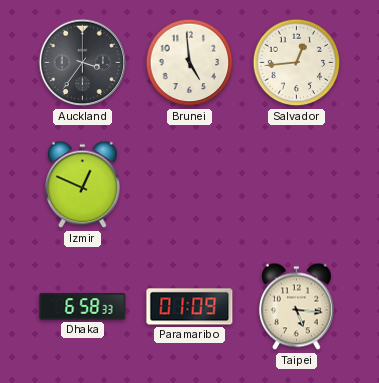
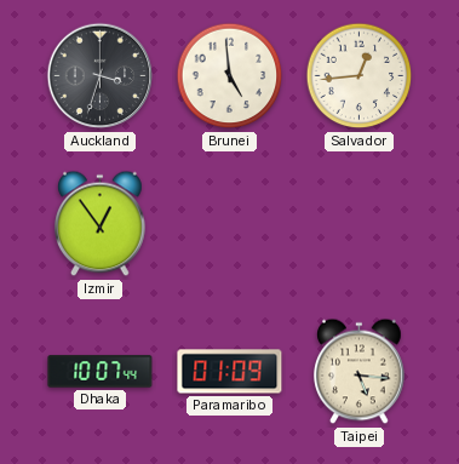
Auckland: 3:36 -> 3:33 (101, 76)
Izmir: 12:49 -> 12:54 (101, 224)
Dhaka: 6:58 -> 10:07 (101, 372)
